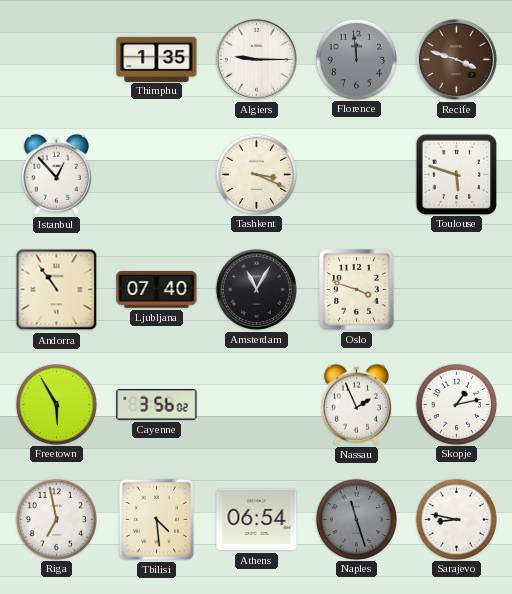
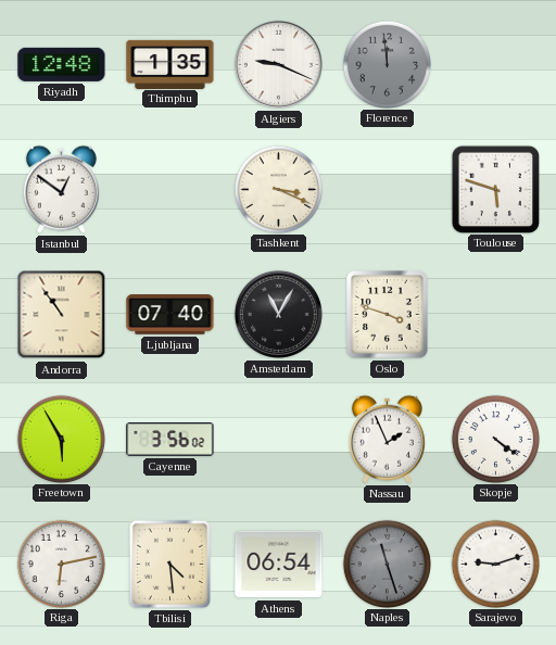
Riyadh: none -> 12:48 (62, 64)
Algiers: 9:15 -> 9:19 (278, 64)
Recife: 3:48 -> none (456, 59)
Istanbul: 12:53 -> 12:51 (61, 189)
Skopje: 1:13 -> 4:21 (495, 439)
Riga: 6:58 -> 6:13 (61, 564)
Sarajevo: 8:47 -> 9:12 (495, 564)
